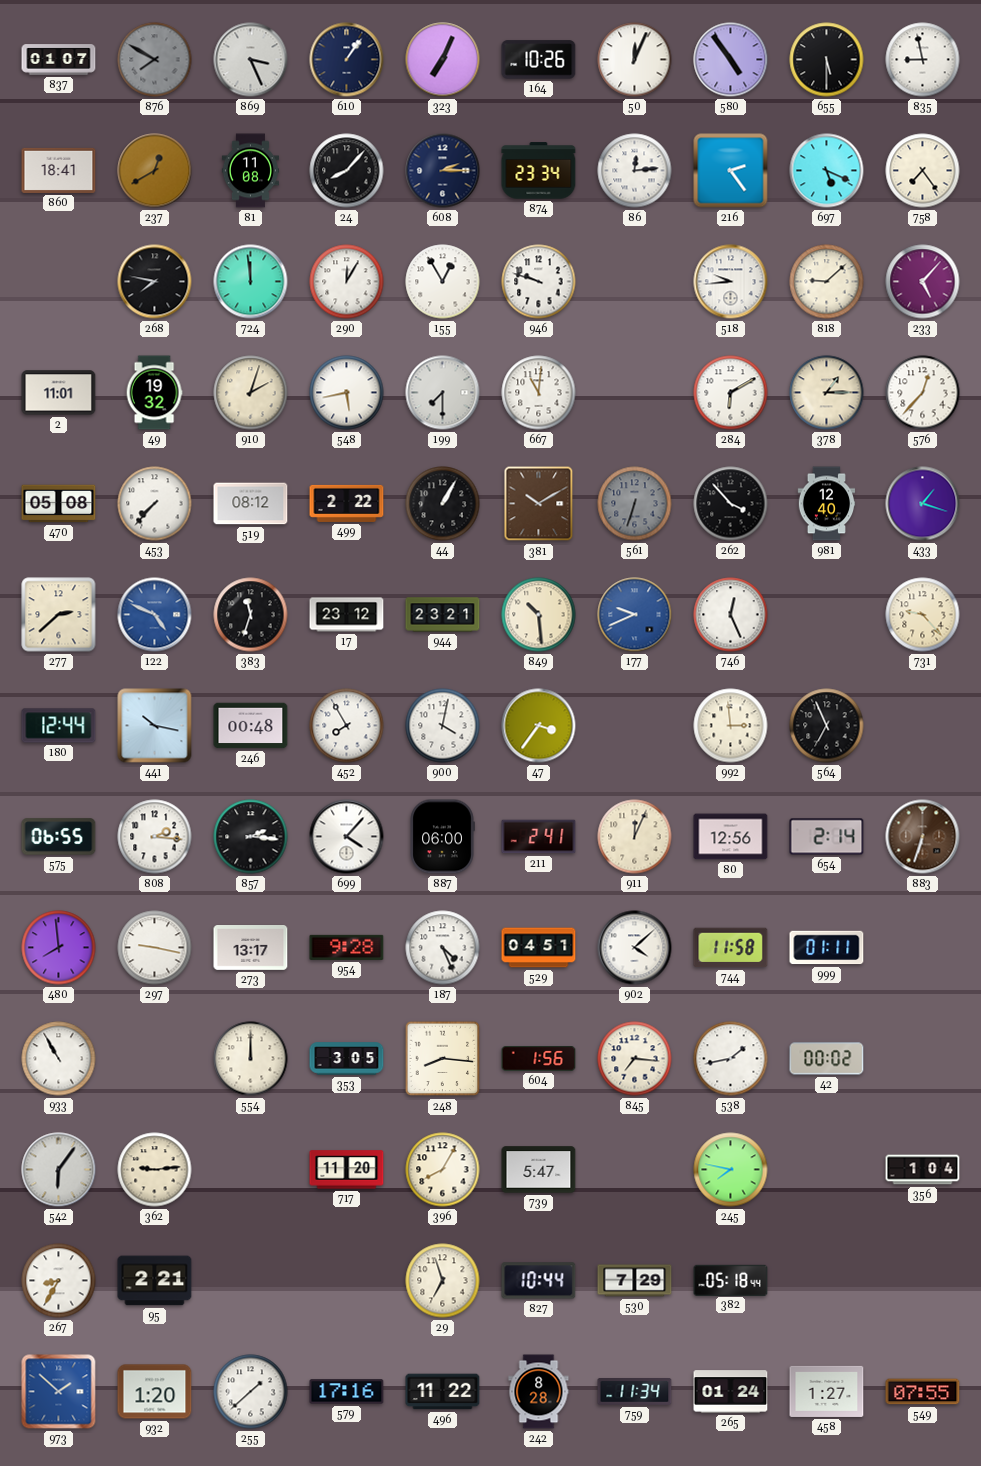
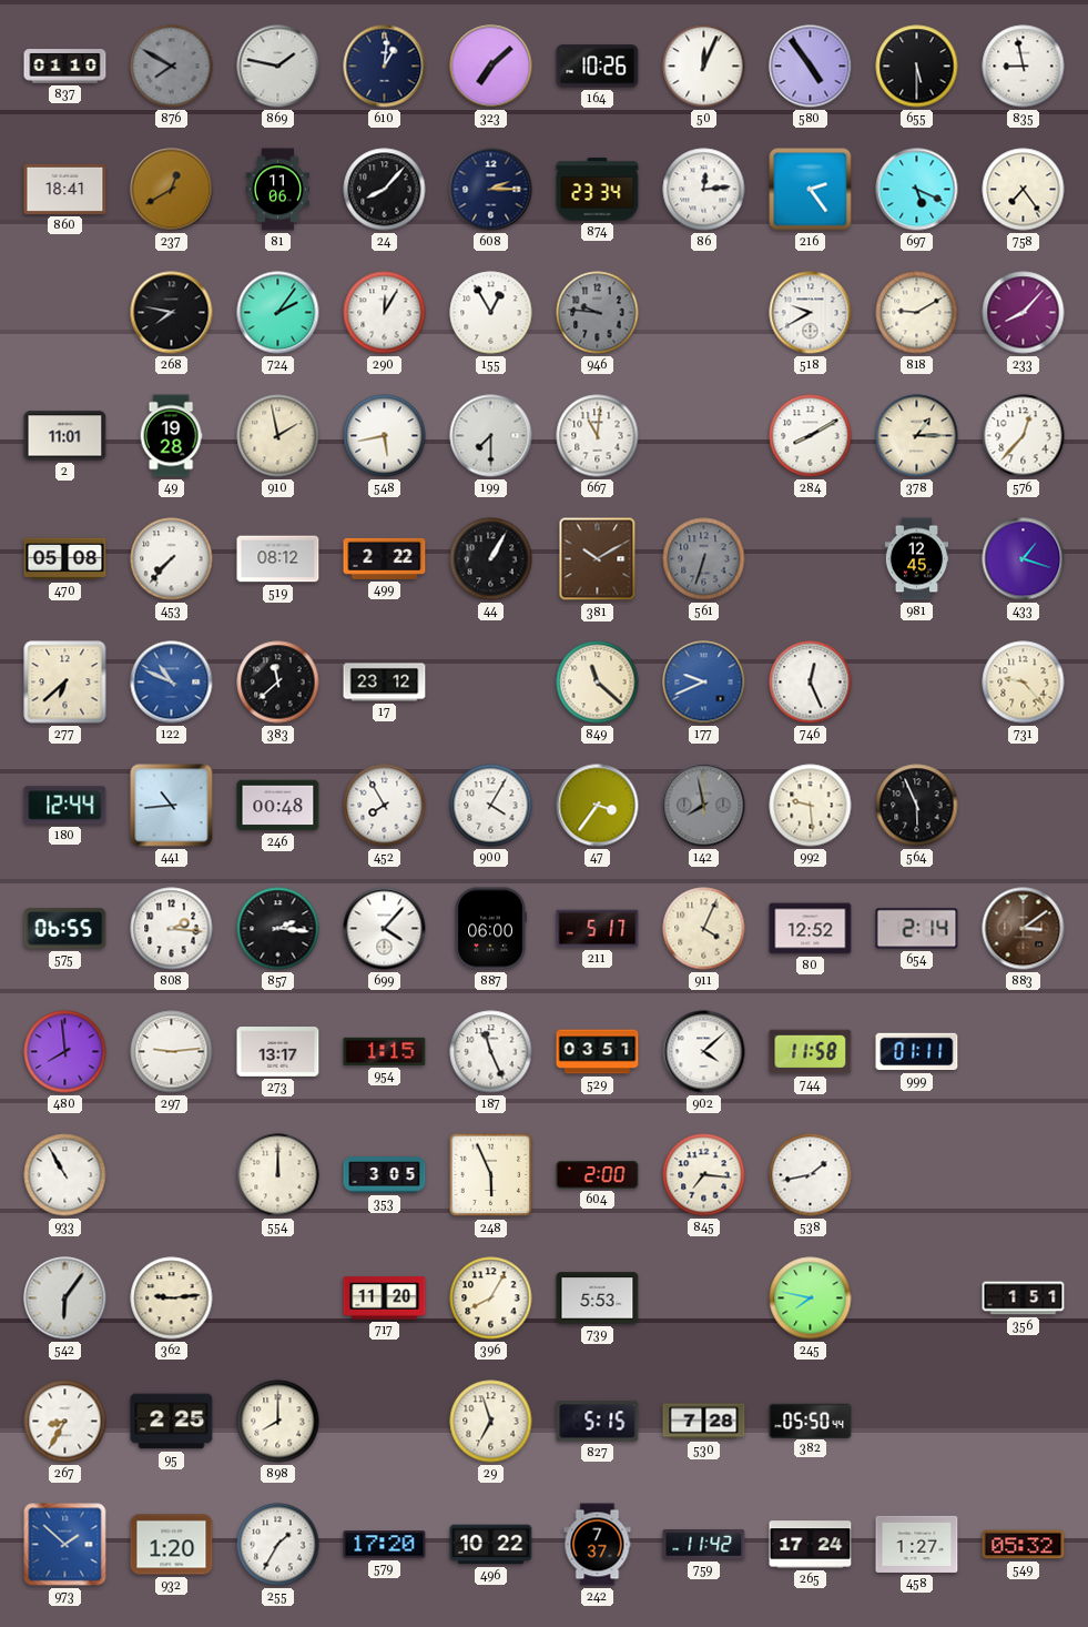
837: 01:07 -> 01:10 (65, 67)
869: 3:26 -> 1:47 (278, 67)
610: 1:06 -> 1:01 (385, 67)
323: 7:04 -> 7:08 (491, 67)
81: 11:08 -> 11:06 (277, 190)
724: 11:59 -> 2:06 (278, 313)
946: 9:48 -> 9:46 (598, 313)
946 dial: white -> grey (598, 313)
518: 9:44 -> 9:40 (811, 313)
818: 9:08 -> 9:10 (917, 313)
233: 5:07 -> 8:07 (1024, 313)
49: 19:32 -> 19:28 (171, 436)
910: 2:03 -> 1:58 (278, 436)
284: 6:10 -> 8:10 (811, 436)
262: 3:53 -> none (731, 504)
981: 12:40 -> 12:45 (917, 559)
277: 2:38 -> 6:38 (65, 683)
122: 4:49 -> 10:49 (172, 683)
383: 11:33 -> 11:38 (278, 683)
944: 23:21 -> none (443, 615)
849: 10:29 -> 11:22 (598, 683)
441: 10:17 -> 10:44 (172, 806)
900: 4:02 -> 4:05 (491, 806)
142: none -> 7:58 (704, 806)
992: 2:59 -> 9:29 (811, 806)
564: 6:56 -> 5:56 (917, 806)
211: 2:41 -> 5:17 (598, 929)
911: 12:04 -> 4:04 (704, 929)
80: 12:56 -> 12:52 (811, 929)
883: 6:33 -> 3:09 (1024, 929)
297: 9:17 -> 9:14 (172, 1052)
954: 9:28 -> 1:15 (385, 1051)
187: 4:26 -> 11:26 (491, 1052)
529: 04:51 -> 03:51 (598, 1052)
248: 8:16 -> 5:56 (491, 1175)
604: 1:56 -> 2:00 (598, 1175)
42: 00:02 -> none (827, 1059)
739: 5:47 -> 5:53 (598, 1298)
356: 1:04 -> 1:51 (1024, 1298)
95: 2:21 -> 2:25 (172, 1422)
898: none -> 8:00 (278, 1422)
827: 10:44 -> 5:15 (598, 1422)
530: 7:29 -> 7:28 (704, 1422)
382: 05:18 -> 05:50 (811, 1421)
255: 1:38 -> 1:35 (278, 1545)
579: 17:16 -> 17:20 (385, 1545)
496: 11:22 -> 10:22 (491, 1545)
242: 8:28 -> 7:37 (598, 1545)
759: 11:34 -> 11:42 (704, 1545)
265: 01:24 -> 17:24 (811, 1545)
549: 07:55 -> 05:32 (1024, 1545)
